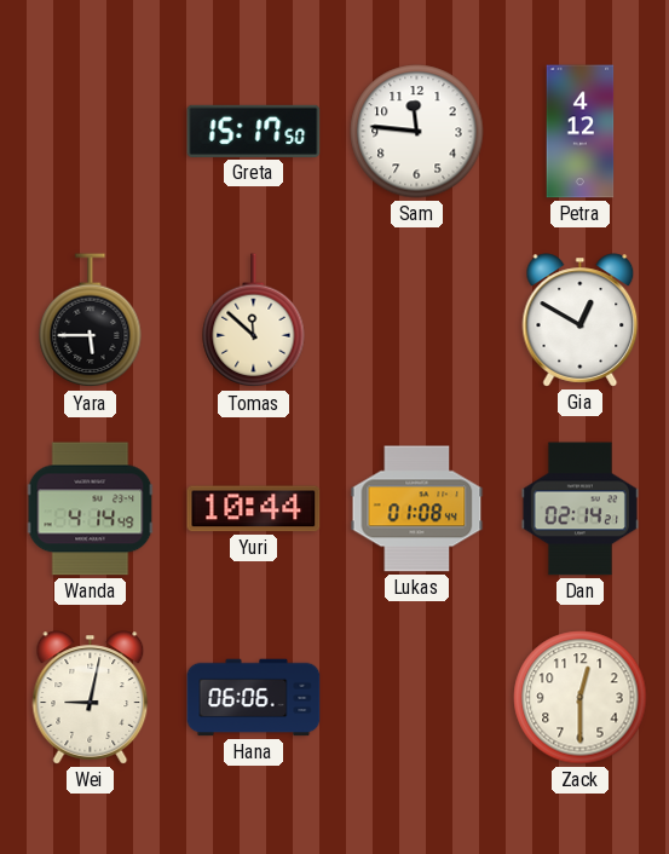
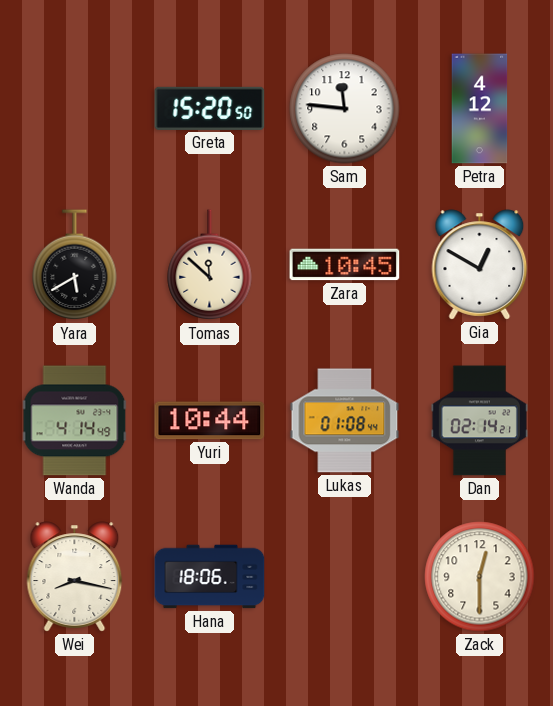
Greta: 15:17 -> 15:20 (210, 108)
Yara: 5:45 -> 5:40 (75, 265)
Zara: none -> 10:45 (345, 265)
Wei: 9:02 -> 8:17 (75, 577)
Hana: 06:06 -> 18:06 (210, 577)
